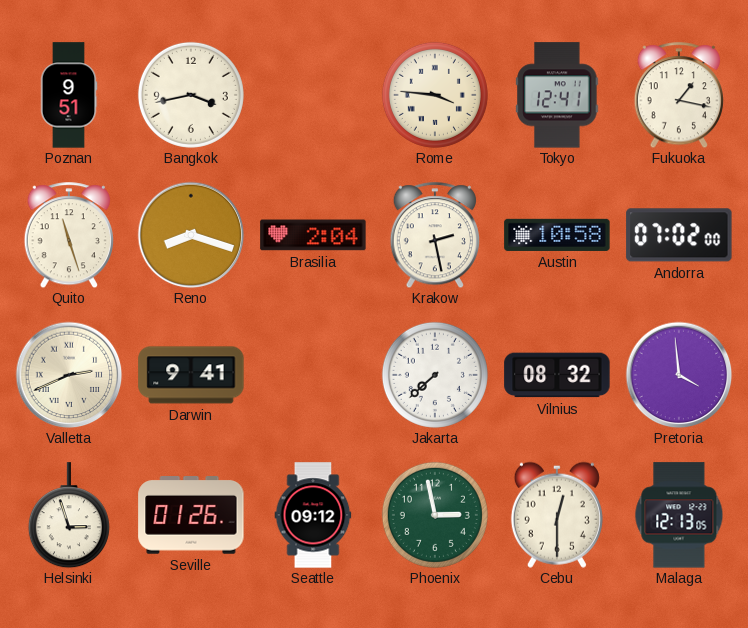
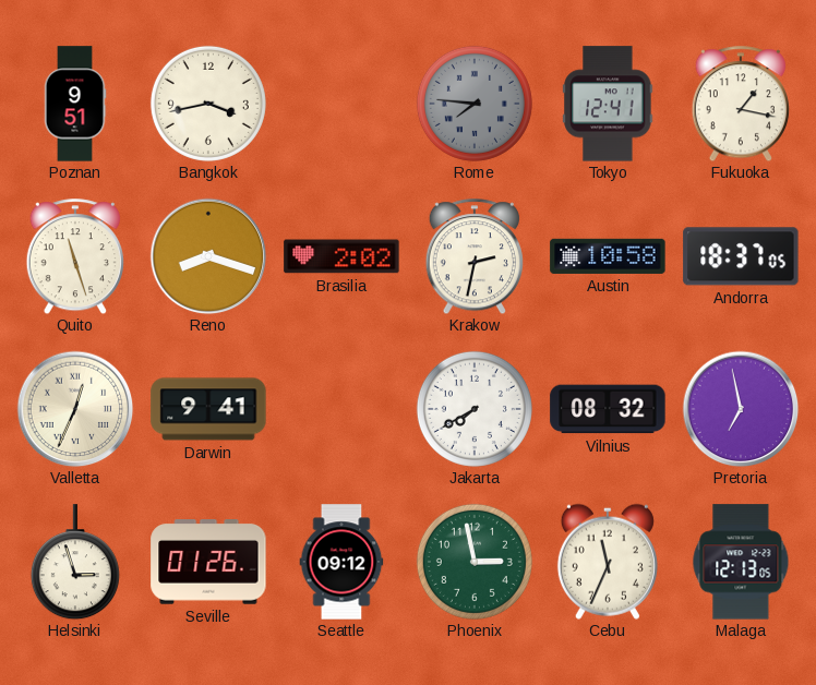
Rome: 3:46 -> 7:46 (475, 104)
Rome dial: cream -> grey (475, 104)
Brasilia: 2:04 -> 2:02 (341, 256)
Krakow: 2:28 -> 2:32 (473, 256)
Andorra: 07:02 -> 18:37 (741, 256)
Valletta: 2:41 -> 12:34 (75, 409)
Jakarta: 7:38 -> 7:40 (475, 409)
Pretoria: 3:59 -> 6:58 (741, 409)
Cebu: 12:30 -> 11:34 (608, 562)
